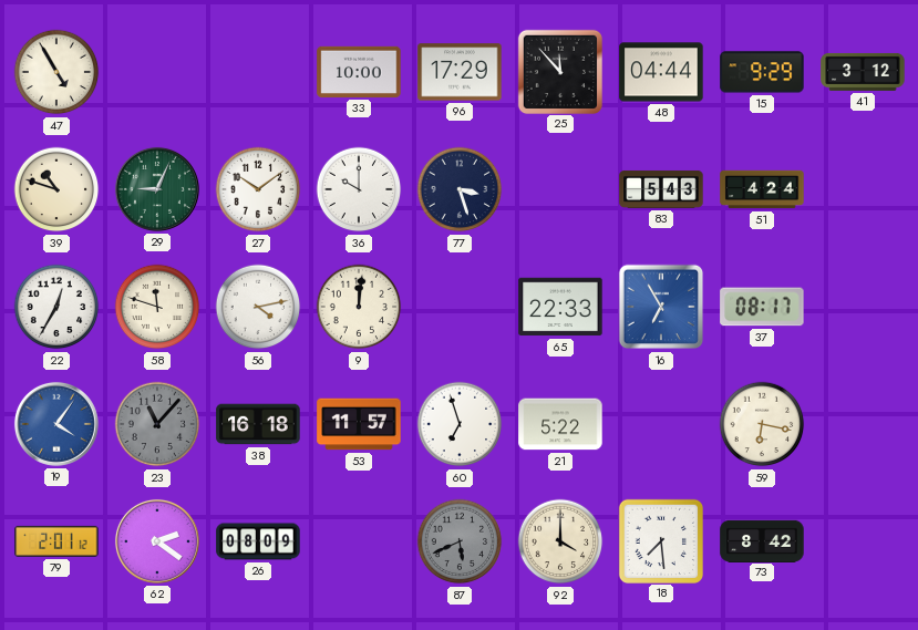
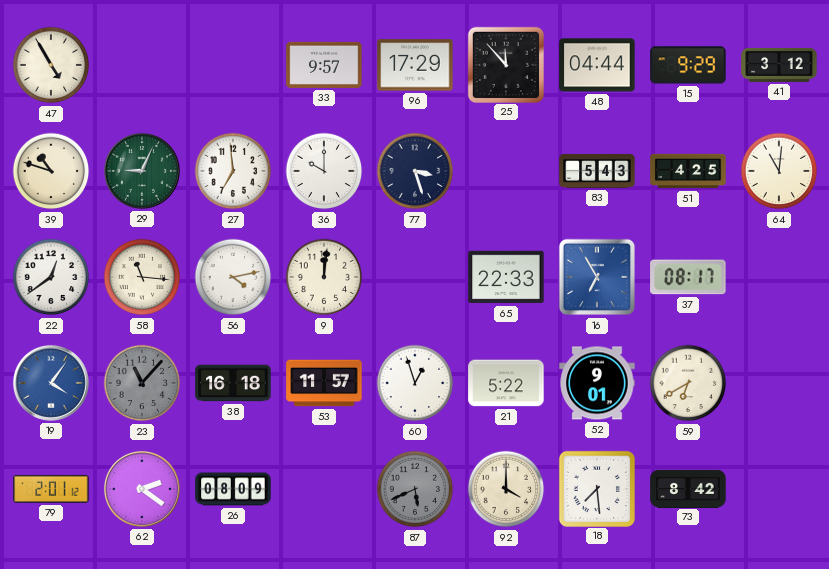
33: 10:00 -> 9:57 (324, 65)
27: 10:09 -> 6:59 (233, 171)
51: 4:24 -> 4:25 (688, 171)
64: none -> 11:01 (779, 171)
22: 12:35 -> 12:39 (51, 277)
58: 11:48 -> 11:16 (142, 277)
60: 6:57 -> 12:57 (415, 383)
52: none -> 9:01 (597, 383)
59: 6:17 -> 6:40 (688, 383)
